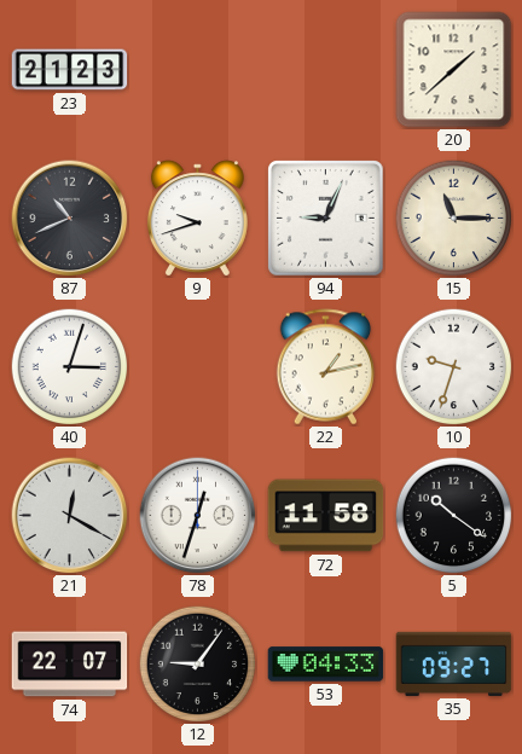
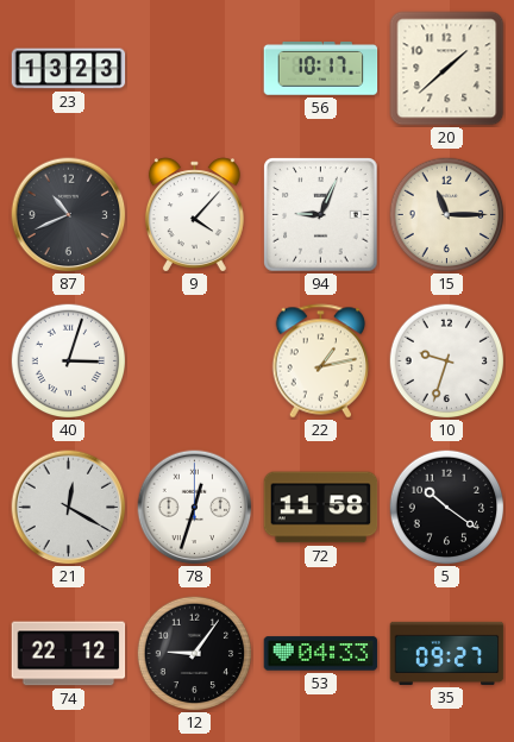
23: 21:23 -> 13:23 (69, 69)
56: none -> 10:17 (321, 69)
9: 9:42 -> 4:07 (194, 215)
74: 22:07 -> 22:12 (69, 654)
